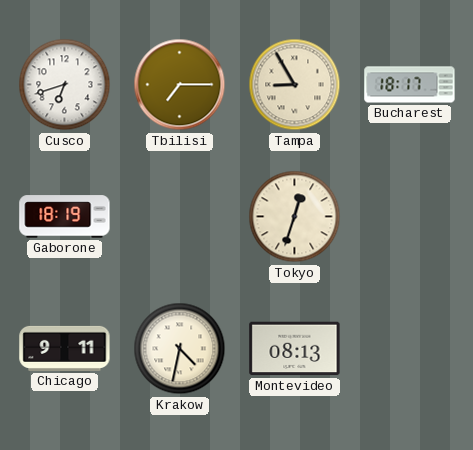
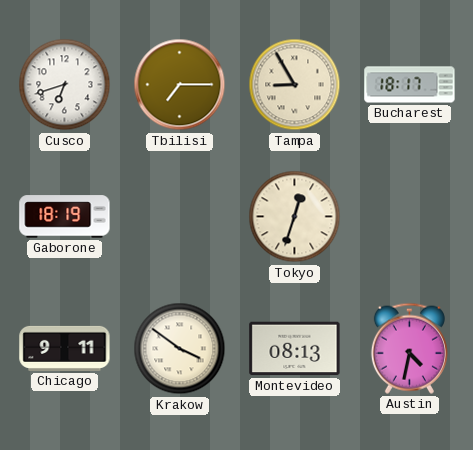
Krakow: 4:32 -> 3:51 (180, 349)
Austin: none -> 4:32 (409, 348)
